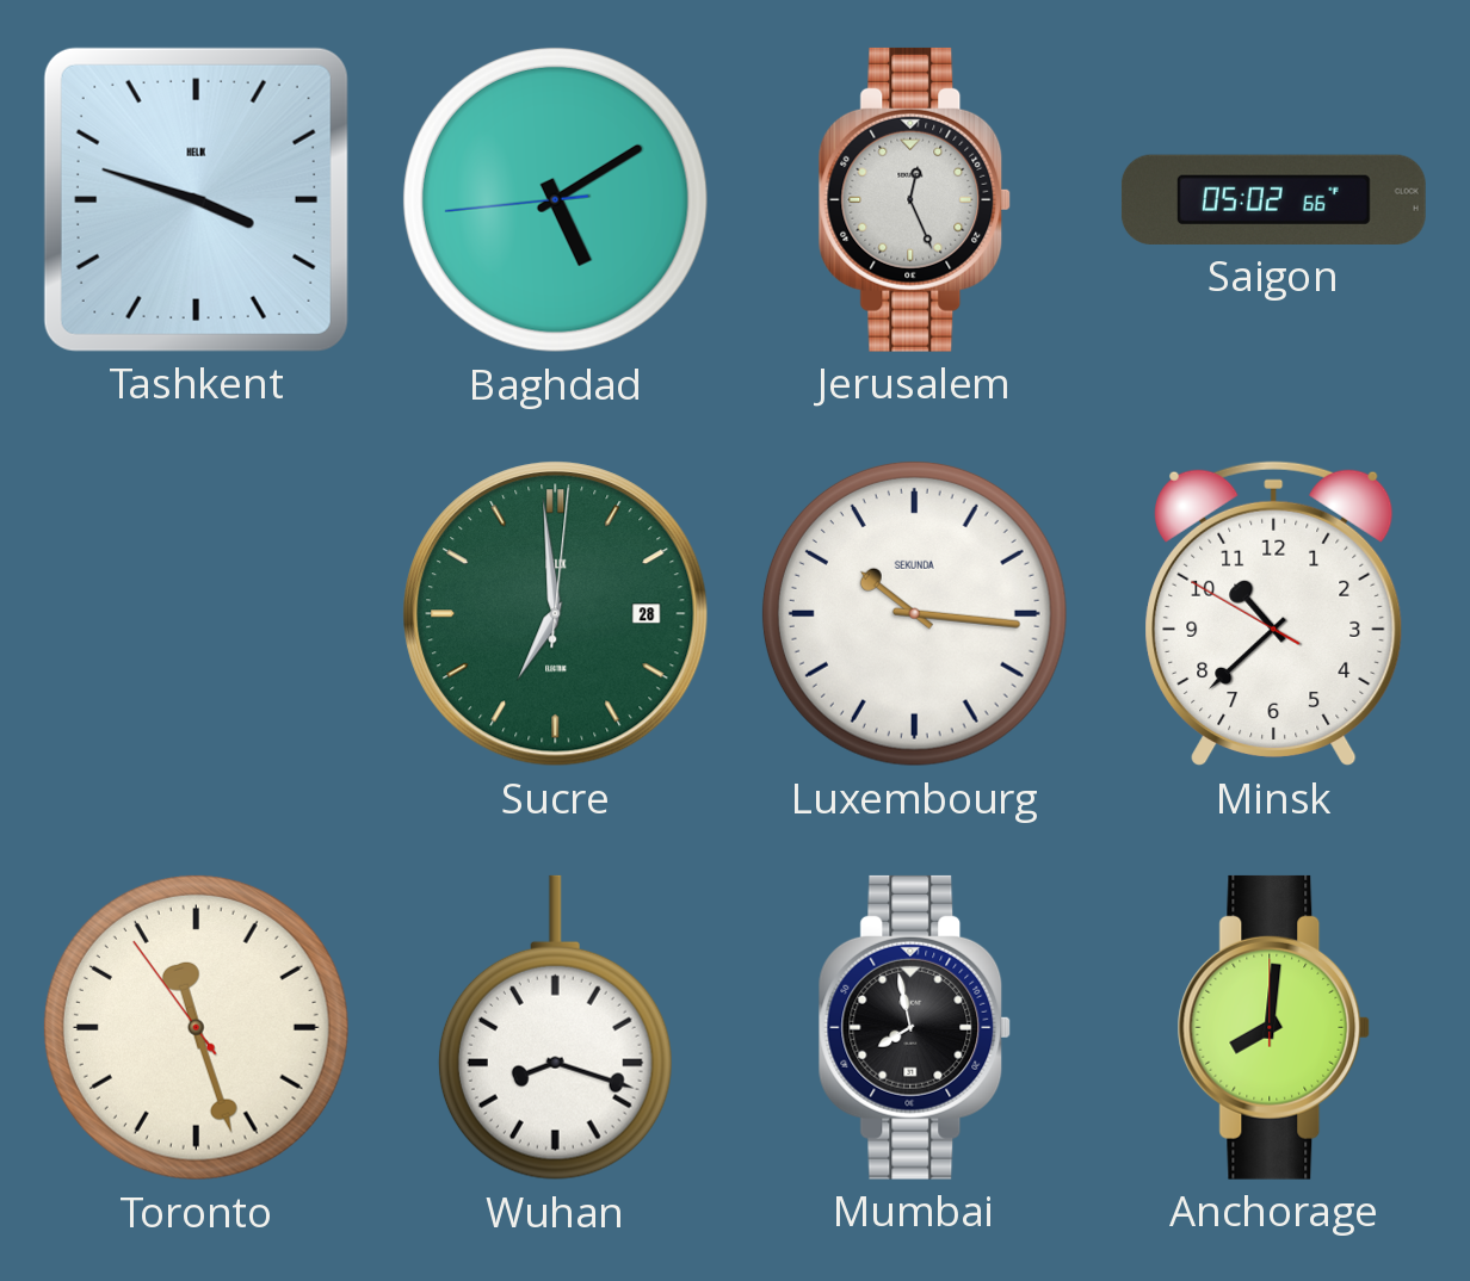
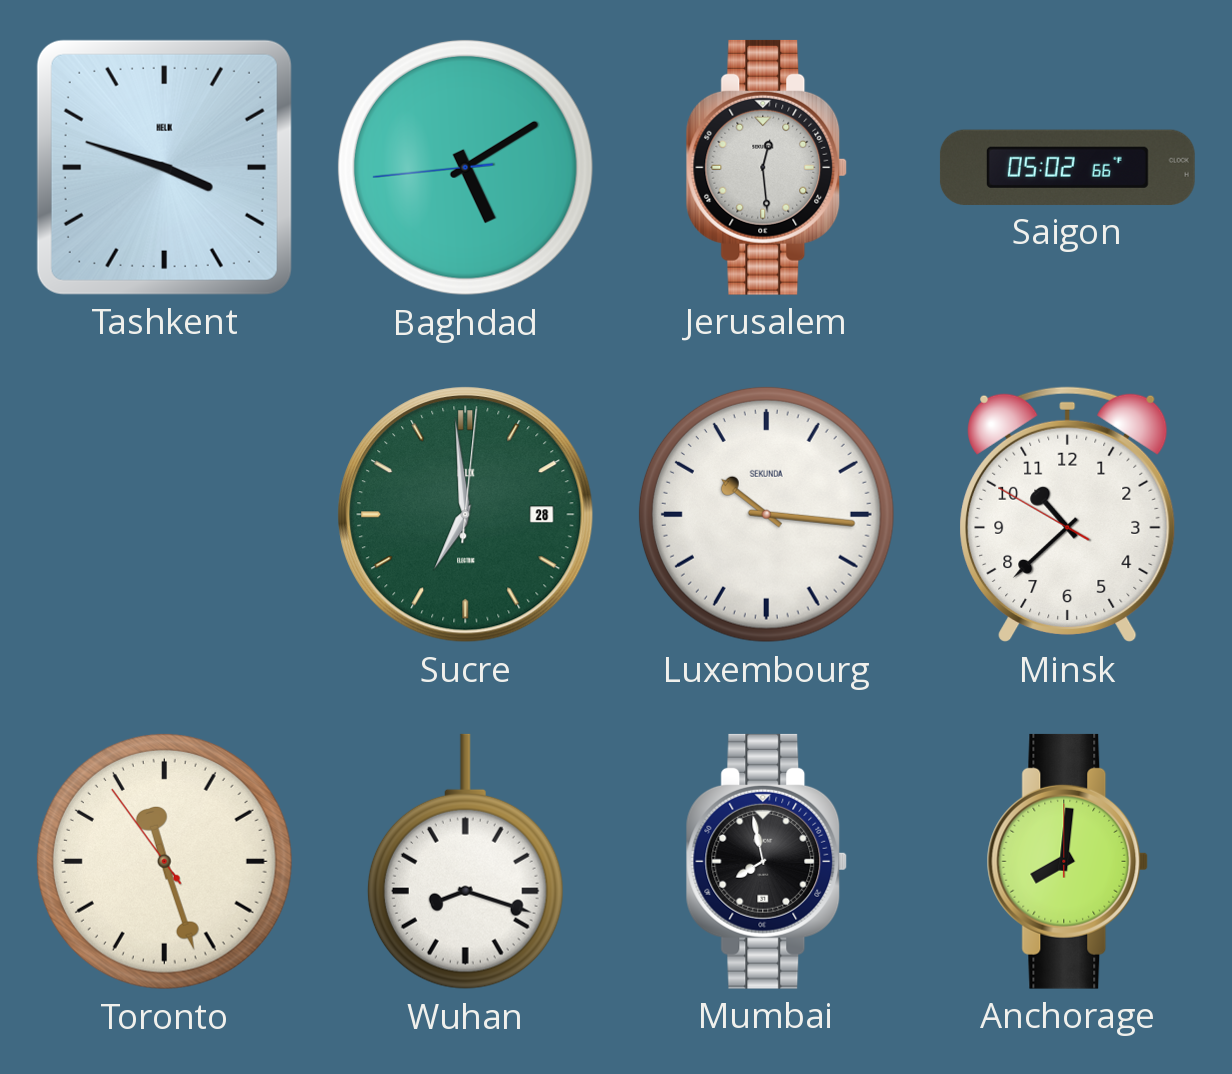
Jerusalem: 12:26 -> 12:29 (767, 167)
